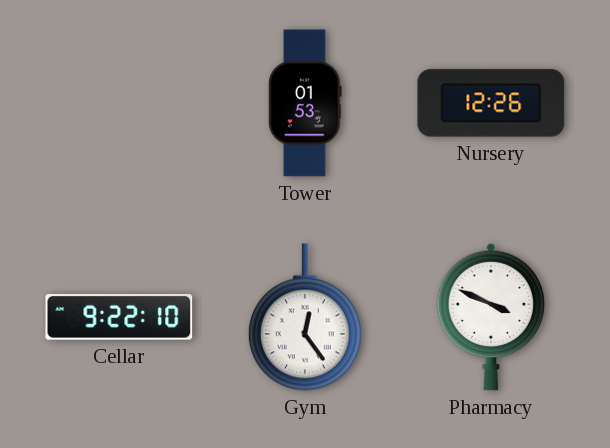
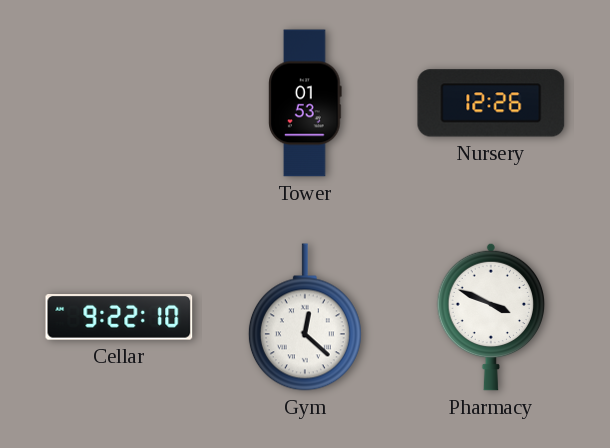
Gym: 12:24 -> 12:22 (305, 317)
